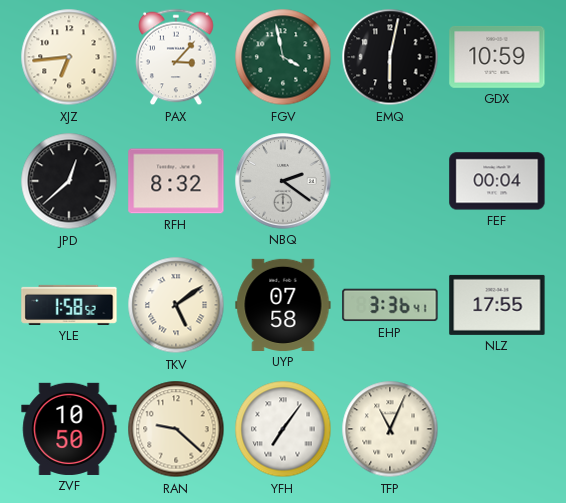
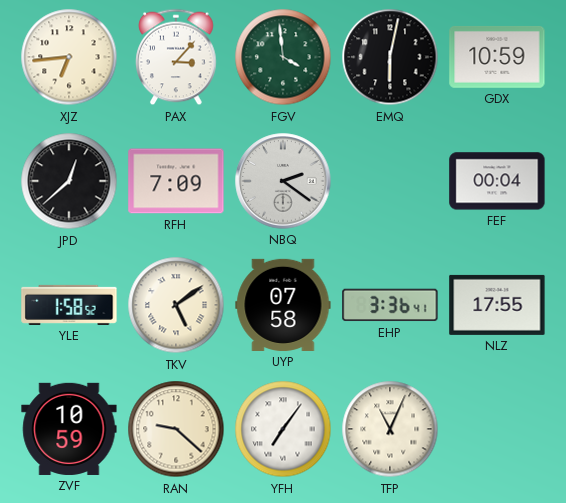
FGV: 3:58 -> 3:59 (283, 57)
RFH: 8:32 -> 7:09 (176, 181)
ZVF: 10:50 -> 10:59 (69, 429)
